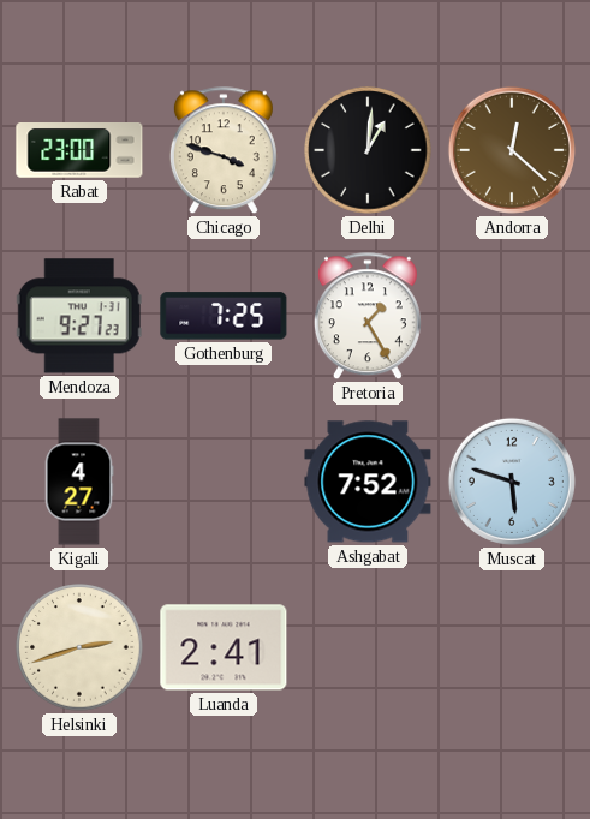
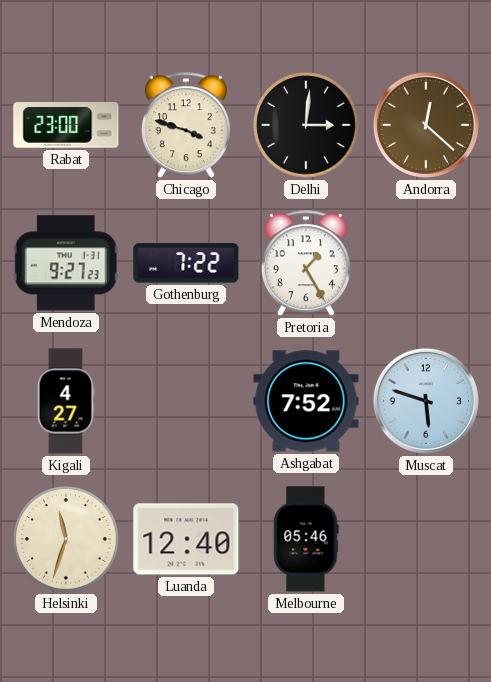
Delhi: 1:01 -> 3:01 (306, 125)
Gothenburg: 7:25 -> 7:22 (186, 263)
Helsinki: 2:42 -> 11:33 (66, 539)
Luanda: 2:41 -> 12:40 (186, 539)
Melbourne: none -> 05:46 (306, 539)
